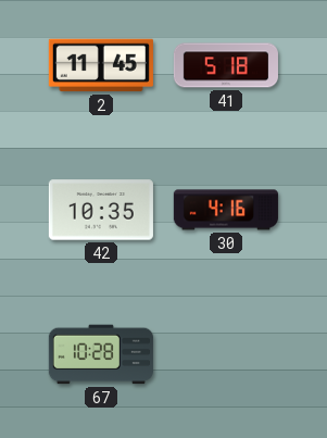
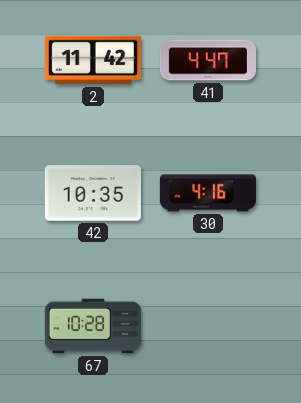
2: 11:45 -> 11:42 (93, 60)
41: 5:18 -> 4:47 (208, 60)
